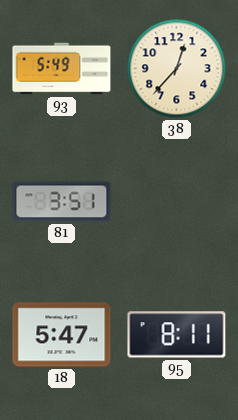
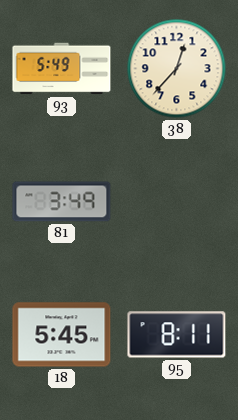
81: 3:51 -> 3:49 (62, 202)
18: 5:47 -> 5:45 (62, 335)
